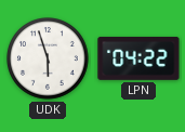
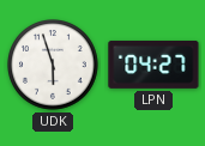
LPN: 04:22 -> 04:27 (153, 65)
